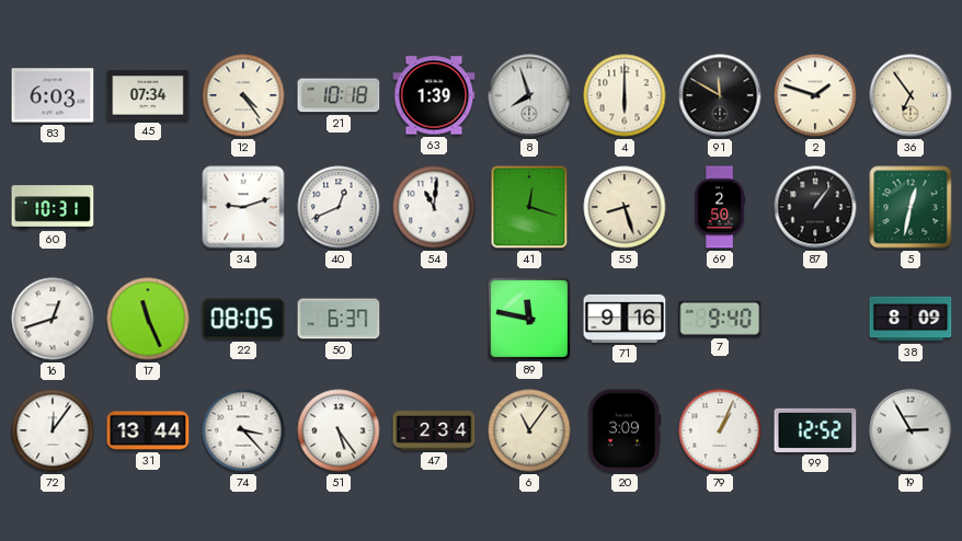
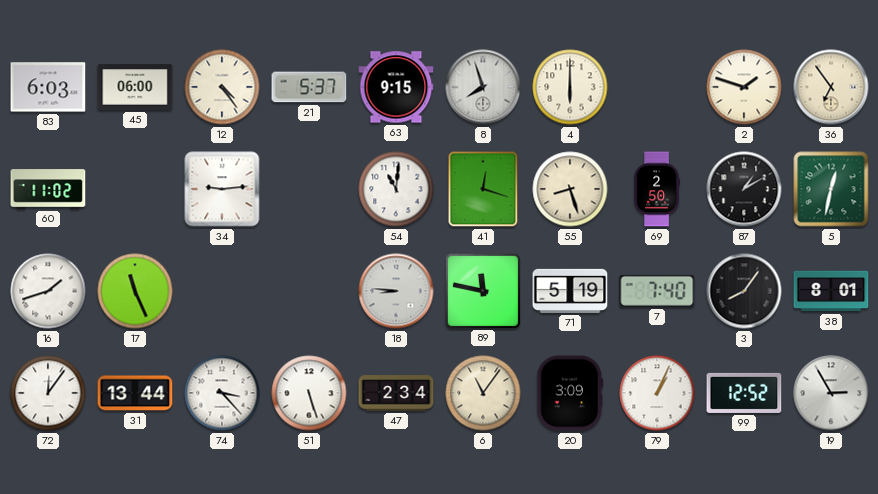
45: 07:34 -> 06:00 (135, 87)
21: 10:18 -> 5:37 (309, 87)
63: 1:39 -> 9:15 (396, 87)
91: 11:50 -> none (720, 95)
60: 10:31 -> 11:02 (48, 189)
34: 9:12 -> 9:14 (222, 189)
40: 12:41 -> none (339, 207)
87: 1:06 -> 1:10 (744, 189)
16: 12:42 -> 1:42 (48, 291)
22: 08:05 -> none (243, 319)
50: 6:37 -> none (339, 319)
18: none -> 8:46 (396, 291)
71: 9:16 -> 5:19 (570, 291)
7: 9:40 -> 7:40 (657, 291)
3: none -> 8:06 (744, 291)
38: 8:09 -> 8:01 (831, 291)
51: 5:24 -> 5:27 (309, 393)
